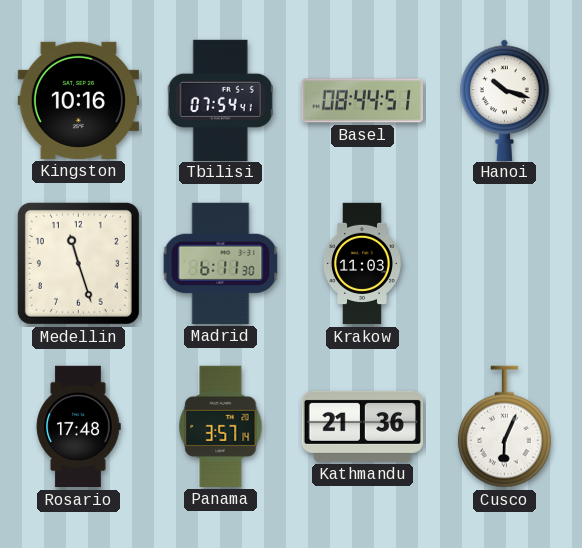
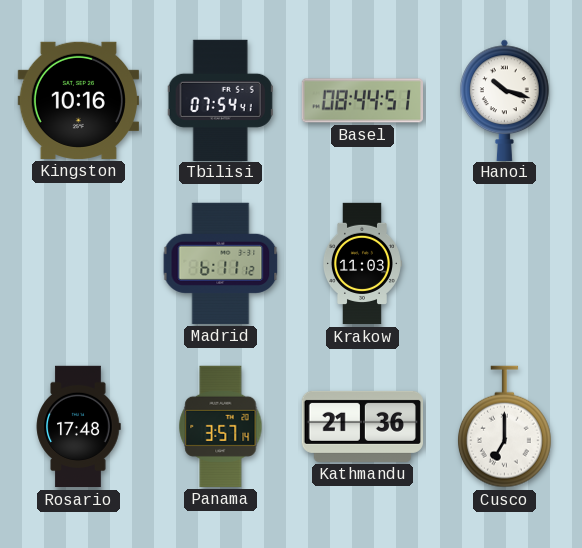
Medellin: 11:27 -> none (78, 263)
Madrid: 6:11:30 -> 6:11:12 (221, 263)
Cusco: 6:04 -> 7:00 (504, 427)
